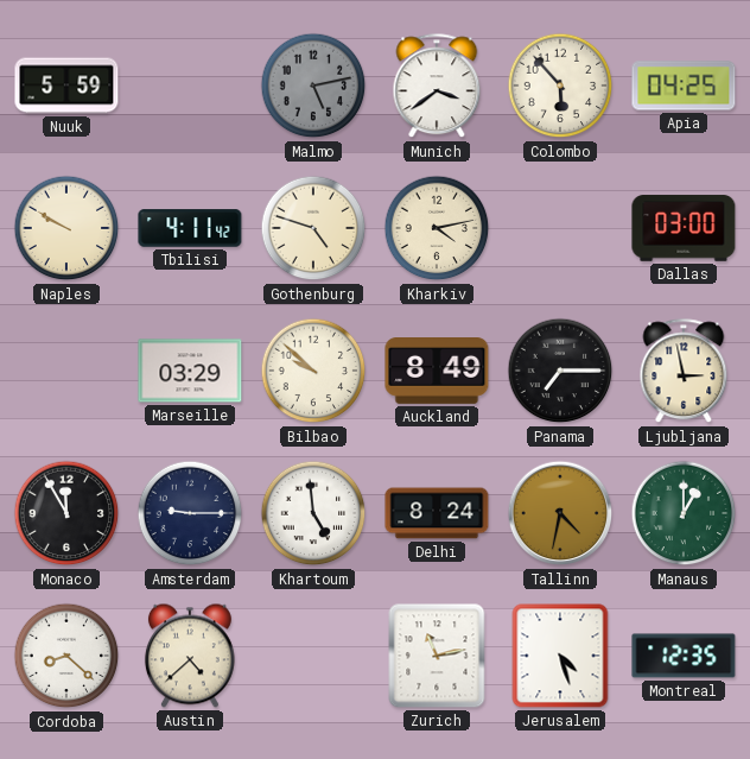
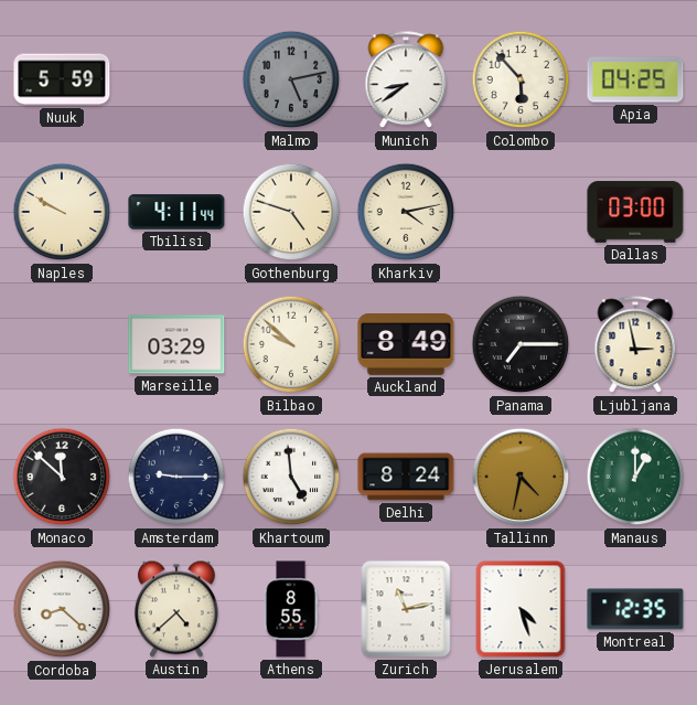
Munich: 3:39 -> 8:39 (406, 81)
Tbilisi: 4:11:42 -> 4:11:44 (176, 212)
Monaco: 11:55 -> 11:52 (62, 477)
Athens: none -> 8:55 (291, 609)
